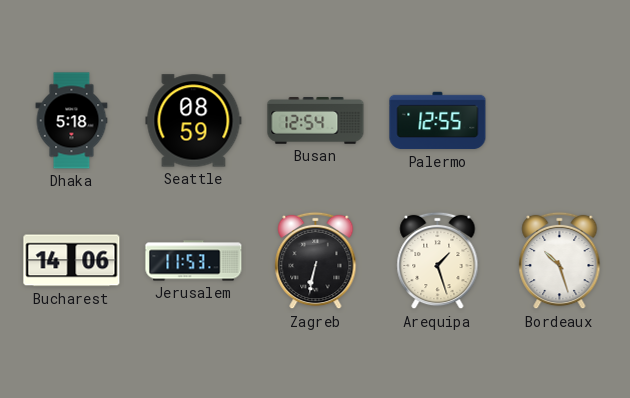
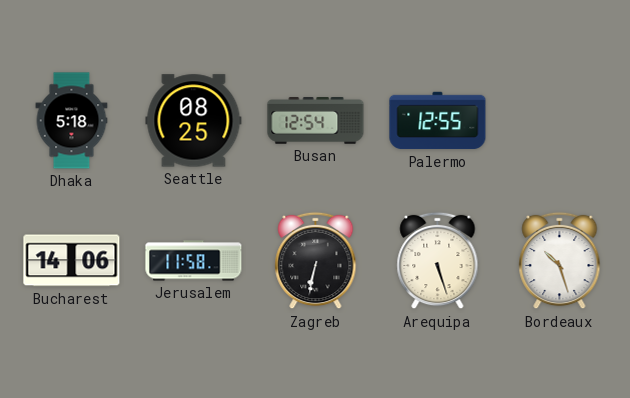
Seattle: 08:59 -> 08:25 (194, 121)
Jerusalem: 11:53 -> 11:58 (194, 261)
Arequipa: 1:27 -> 5:27 (438, 261)
